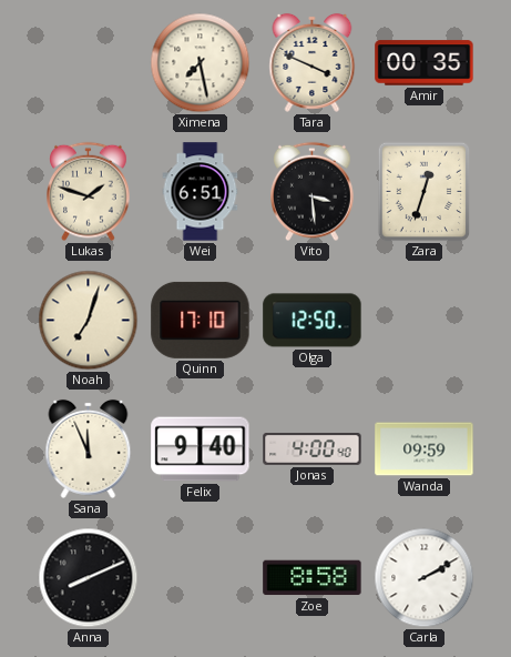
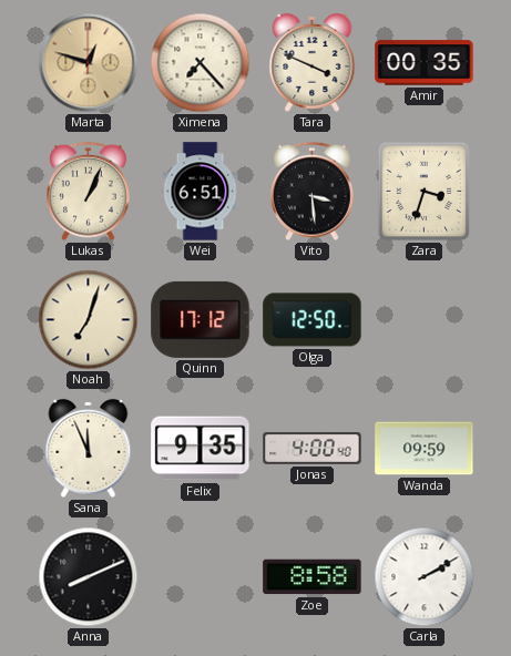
Marta: none -> 12:48 (89, 63)
Ximena: 7:28 -> 7:23 (201, 63)
Lukas: 1:48 -> 1:04 (89, 192)
Zara: 12:33 -> 3:33 (425, 192)
Quinn: 17:10 -> 17:12 (201, 319)
Felix: 9:40 -> 9:35 (201, 449)
